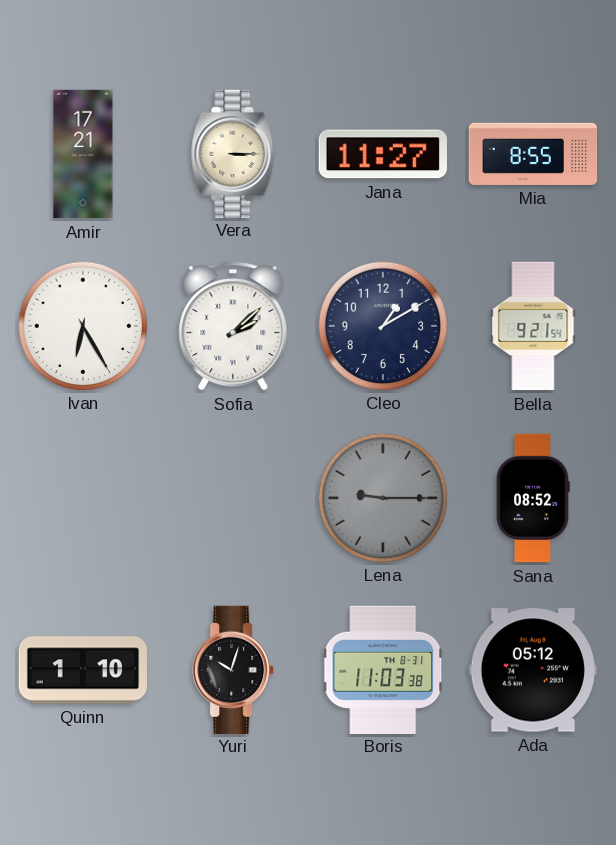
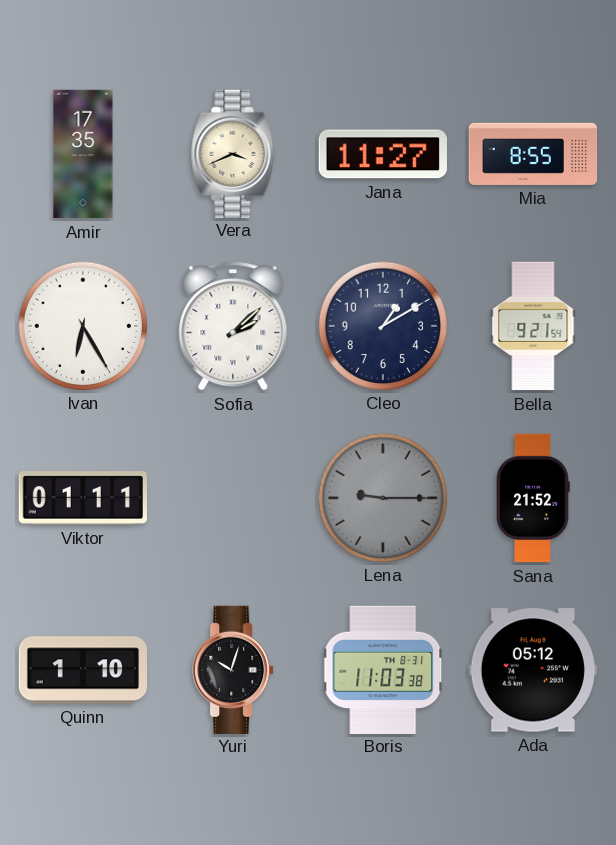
Amir: 17:21 -> 17:35 (83, 154)
Vera: 3:15 -> 3:41 (233, 153)
Viktor: none -> 01:11 (82, 498)
Sana: 08:52 -> 21:52 (533, 498)
